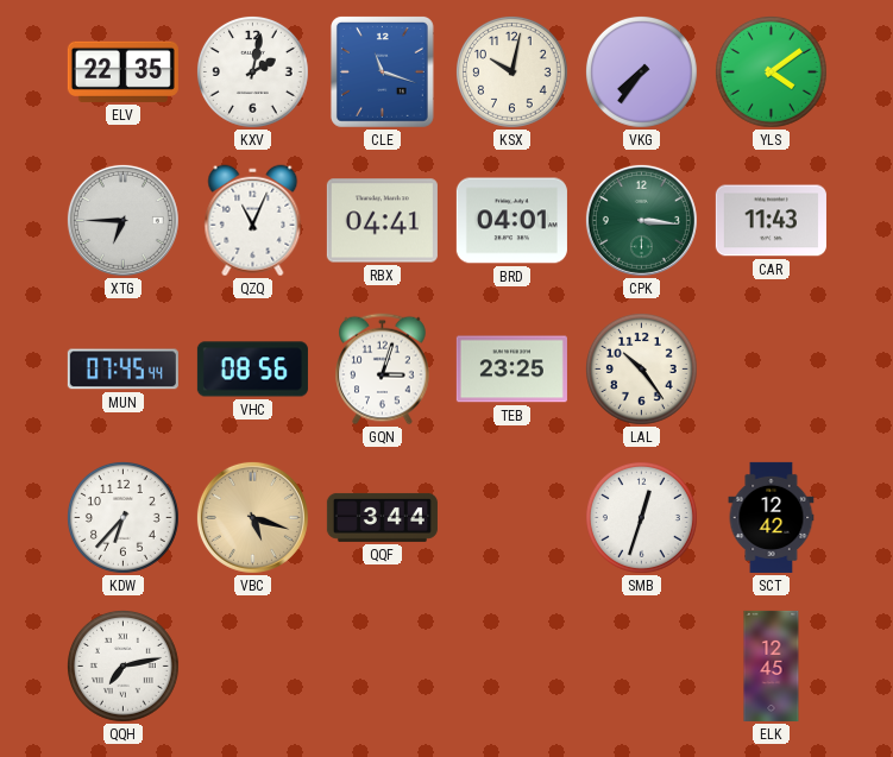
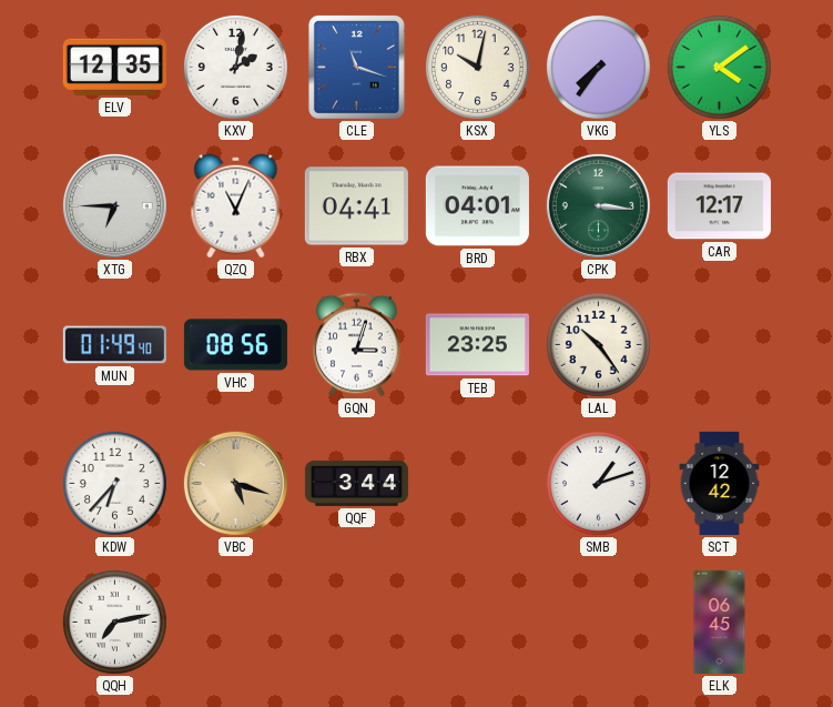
ELV: 22:35 -> 12:35 (114, 67)
CAR: 11:43 -> 12:17 (719, 206)
MUN: 07:45 -> 01:49 (114, 345)
SMB: 12:33 -> 1:12 (598, 483)
ELK: 12:45 -> 06:45 (720, 622)
